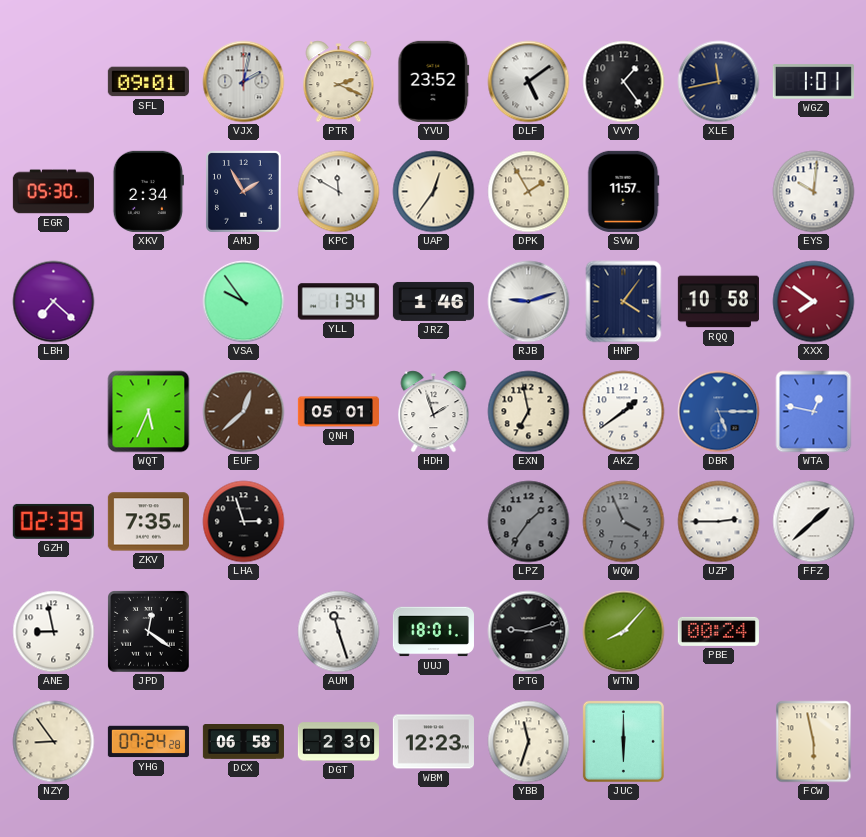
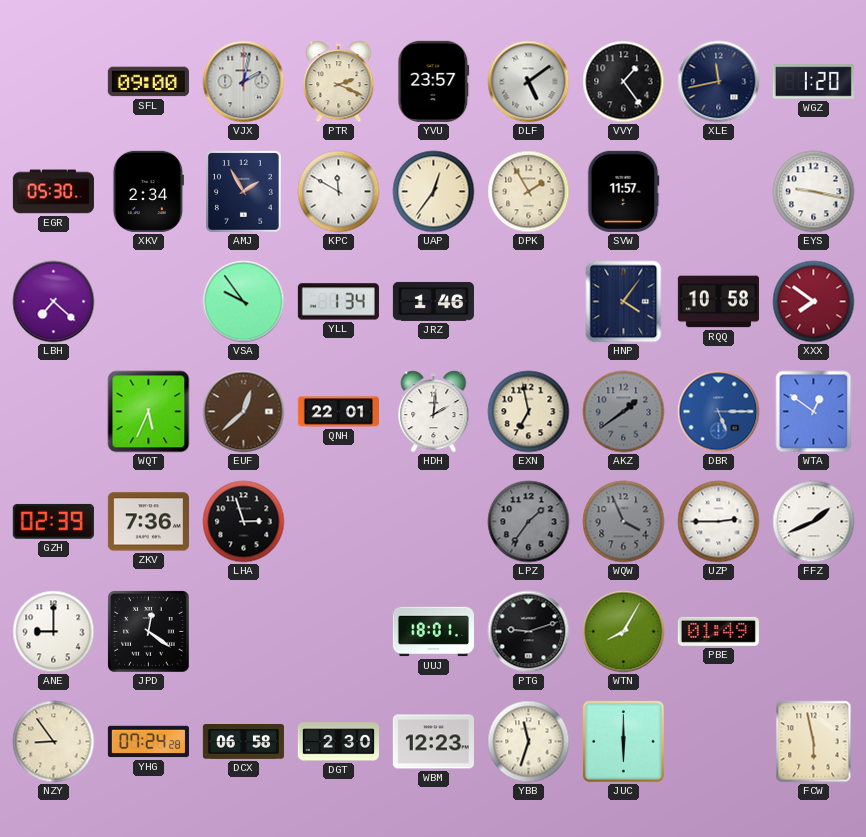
SFL: 09:01 -> 09:00 (148, 82)
YVU: 23:52 -> 23:57 (434, 81)
WGZ: 1:01 -> 1:20 (813, 82)
EYS: 10:01 -> 9:17 (814, 192)
RJB: 9:12 -> none (529, 302)
QNH: 05:01 -> 22:01 (338, 412)
HDH: 1:57 -> 2:01 (434, 412)
AKZ dial: white -> grey (624, 412)
WTA: 12:47 -> 12:51 (814, 412)
ZKV: 7:35 -> 7:36 (148, 522)
FFZ: 1:38 -> 1:41 (814, 522)
ANE: 8:58 -> 9:00 (54, 632)
AUM: 11:27 -> none (339, 632)
WTN: 8:07 -> 8:05 (624, 632)
PBE: 00:24 -> 01:49 (718, 631)
